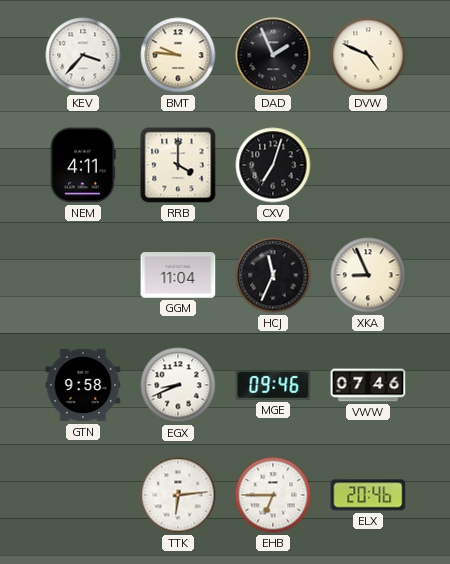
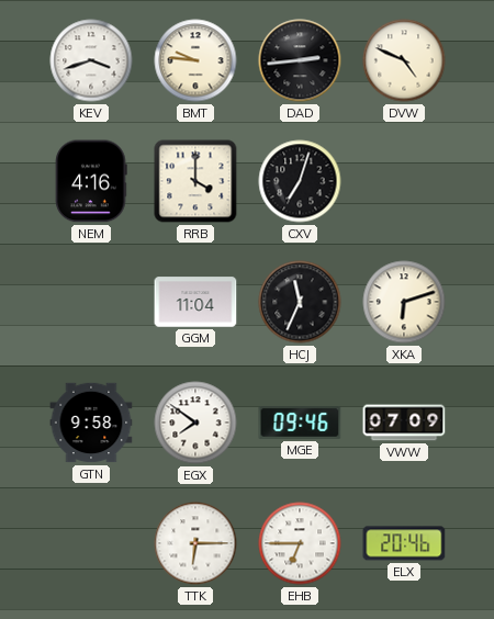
KEV: 3:37 -> 3:42 (91, 60)
DAD: 1:56 -> 2:44 (300, 60)
NEM: 4:11 -> 4:16 (91, 181)
XKA: 8:56 -> 6:12 (404, 302)
EGX: 8:41 -> 7:51 (195, 423)
VWW: 07:46 -> 07:09 (404, 423)
TTK: 6:14 -> 6:15 (195, 543)
